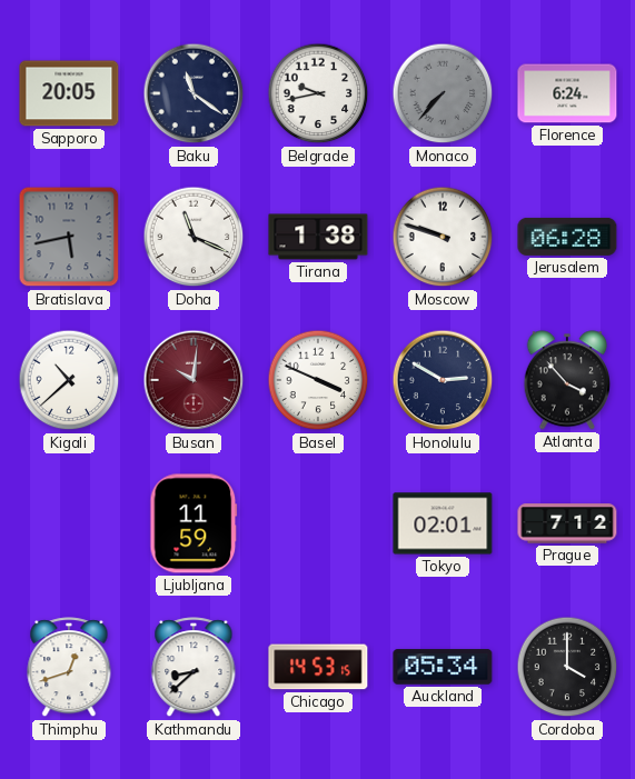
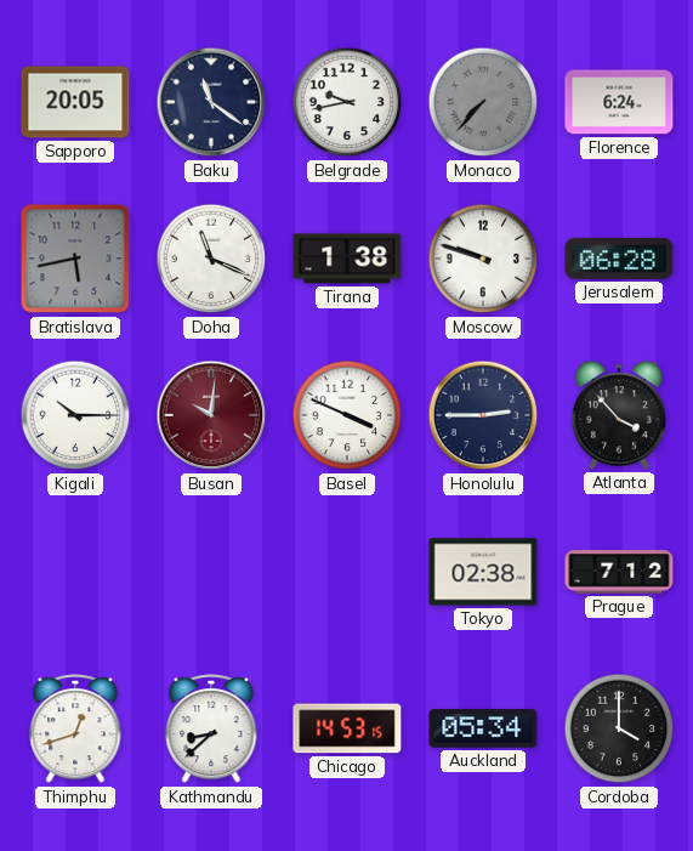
Kigali: 10:38 -> 10:15 (75, 415)
Honolulu: 2:50 -> 2:45 (483, 415)
Ljubljana: 11:59 -> none (194, 523)
Tokyo: 02:01 -> 02:38 (483, 572)
